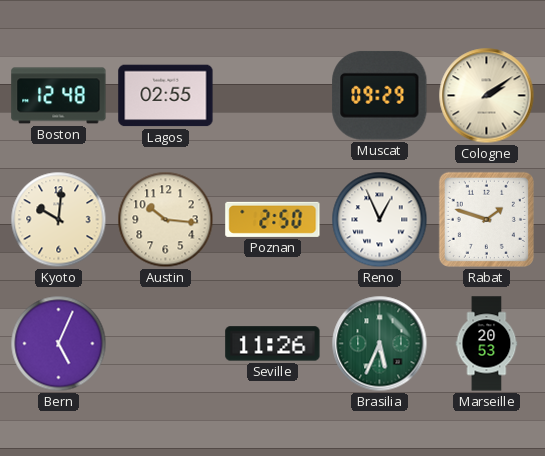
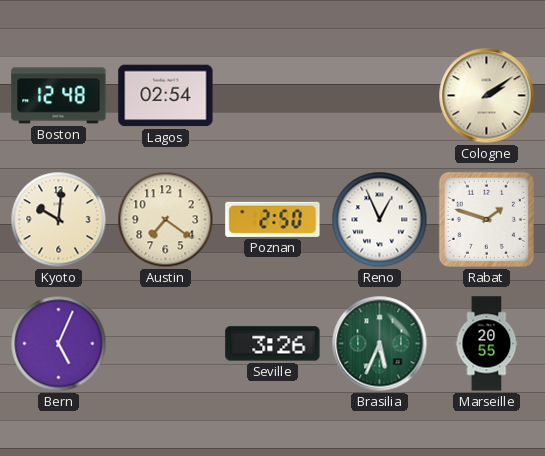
Lagos: 02:55 -> 02:54 (166, 96)
Muscat: 09:29 -> none (380, 95)
Austin: 10:16 -> 7:21 (166, 220)
Seville: 11:26 -> 3:26 (273, 344)
Marseille: 20:53 -> 20:55 (487, 344)
